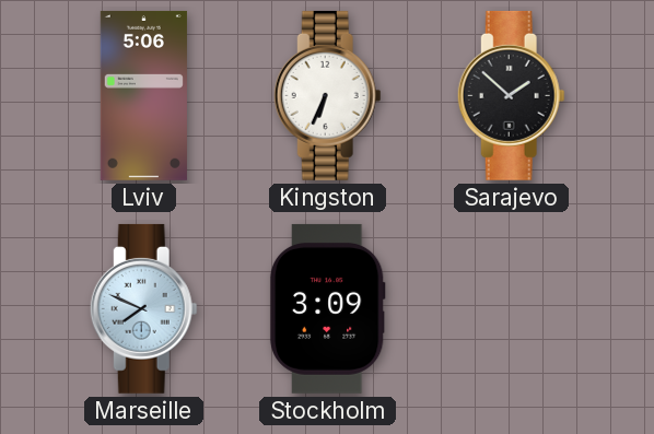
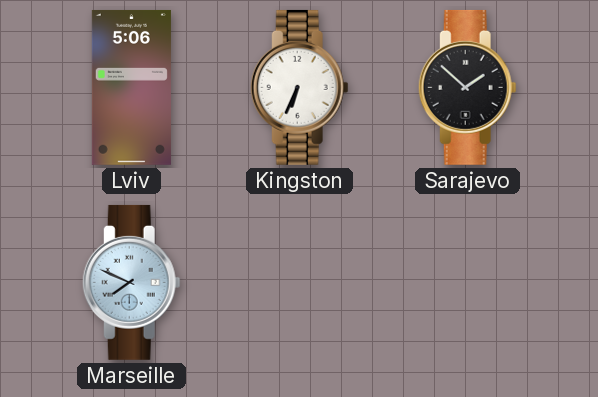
Stockholm: 3:09 -> none (327, 308)
